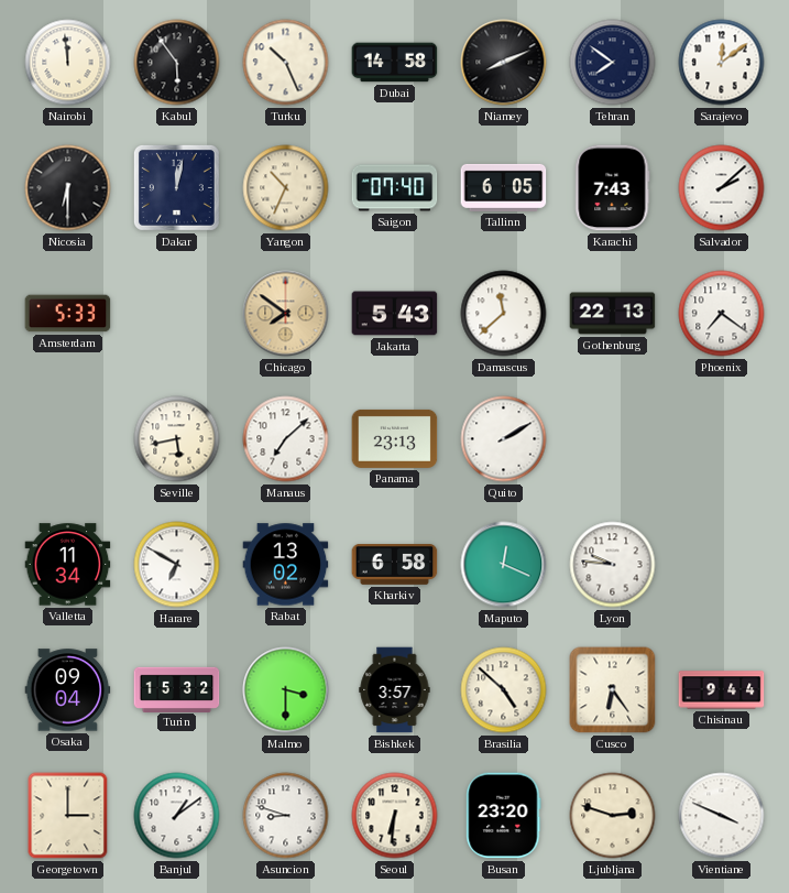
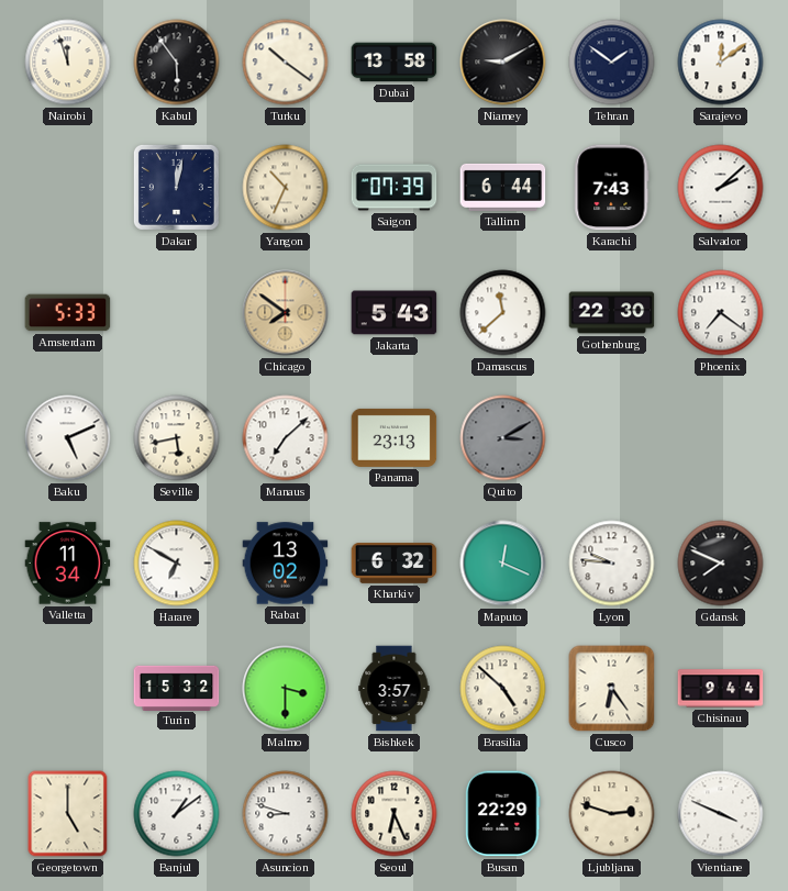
Nairobi: 11:59 -> 11:57 (68, 63)
Turku: 10:26 -> 10:21 (286, 63)
Dubai: 14:58 -> 13:58 (395, 63)
Niamey: 8:11 -> 9:10 (503, 63)
Tehran: 7:51 -> 1:51 (612, 63)
Nicosia: 6:30 -> none (68, 188)
Saigon: 07:40 -> 07:39 (395, 188)
Tallinn: 6:05 -> 6:44 (503, 187)
Gothenburg: 22:13 -> 22:30 (612, 313)
Baku: none -> 5:11 (68, 438)
Quito: 2:10 -> 3:10 (503, 438)
Quito dial: white -> grey (503, 438)
Kharkiv: 6:58 -> 6:32 (395, 564)
Gdansk: none -> 7:49 (721, 564)
Osaka: 09:04 -> none (68, 690)
Georgetown: 3:00 -> 5:00 (68, 814)
Seoul: 6:31 -> 6:26 (395, 814)
Busan: 23:20 -> 22:29 (503, 814)
